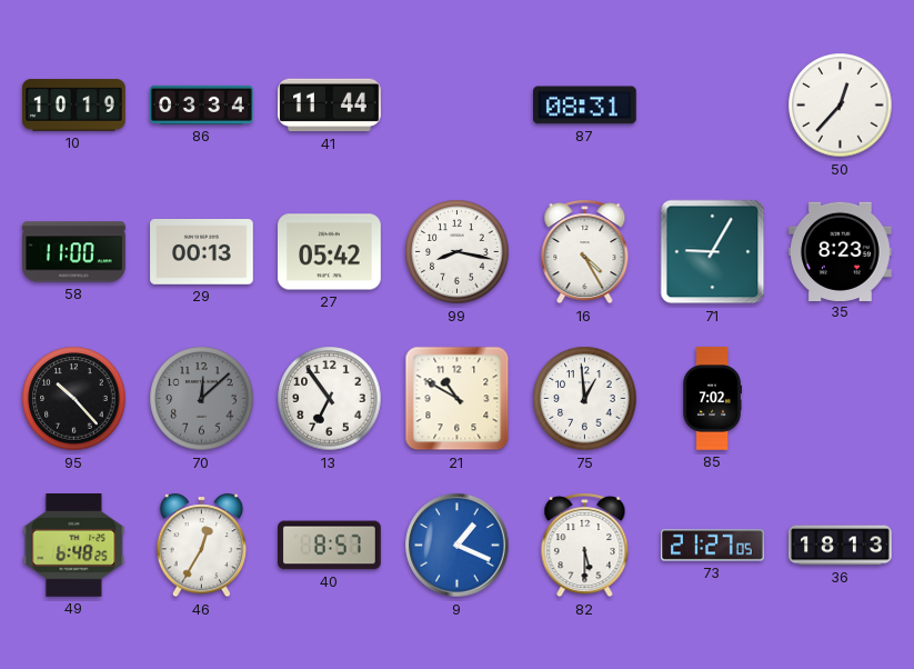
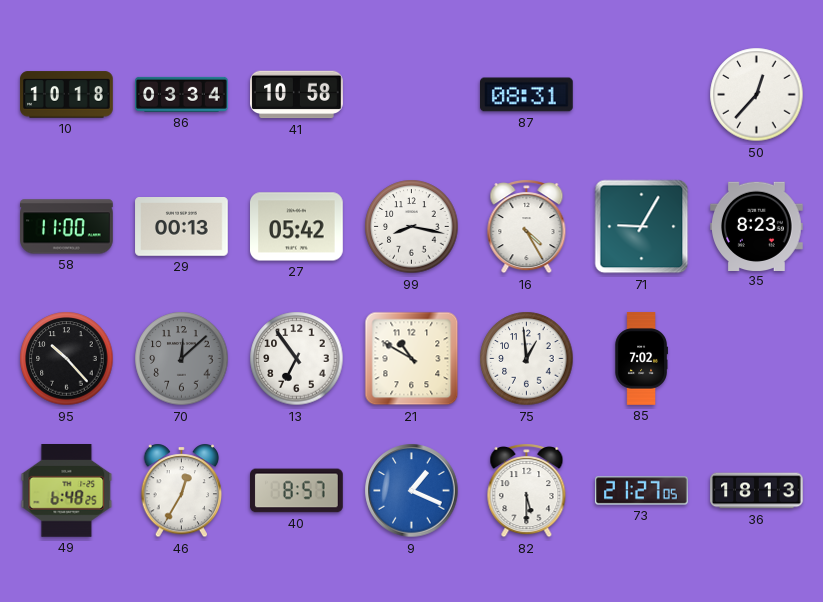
10: 10:19 -> 10:18 (67, 95)
41: 11:44 -> 10:58 (297, 95)
